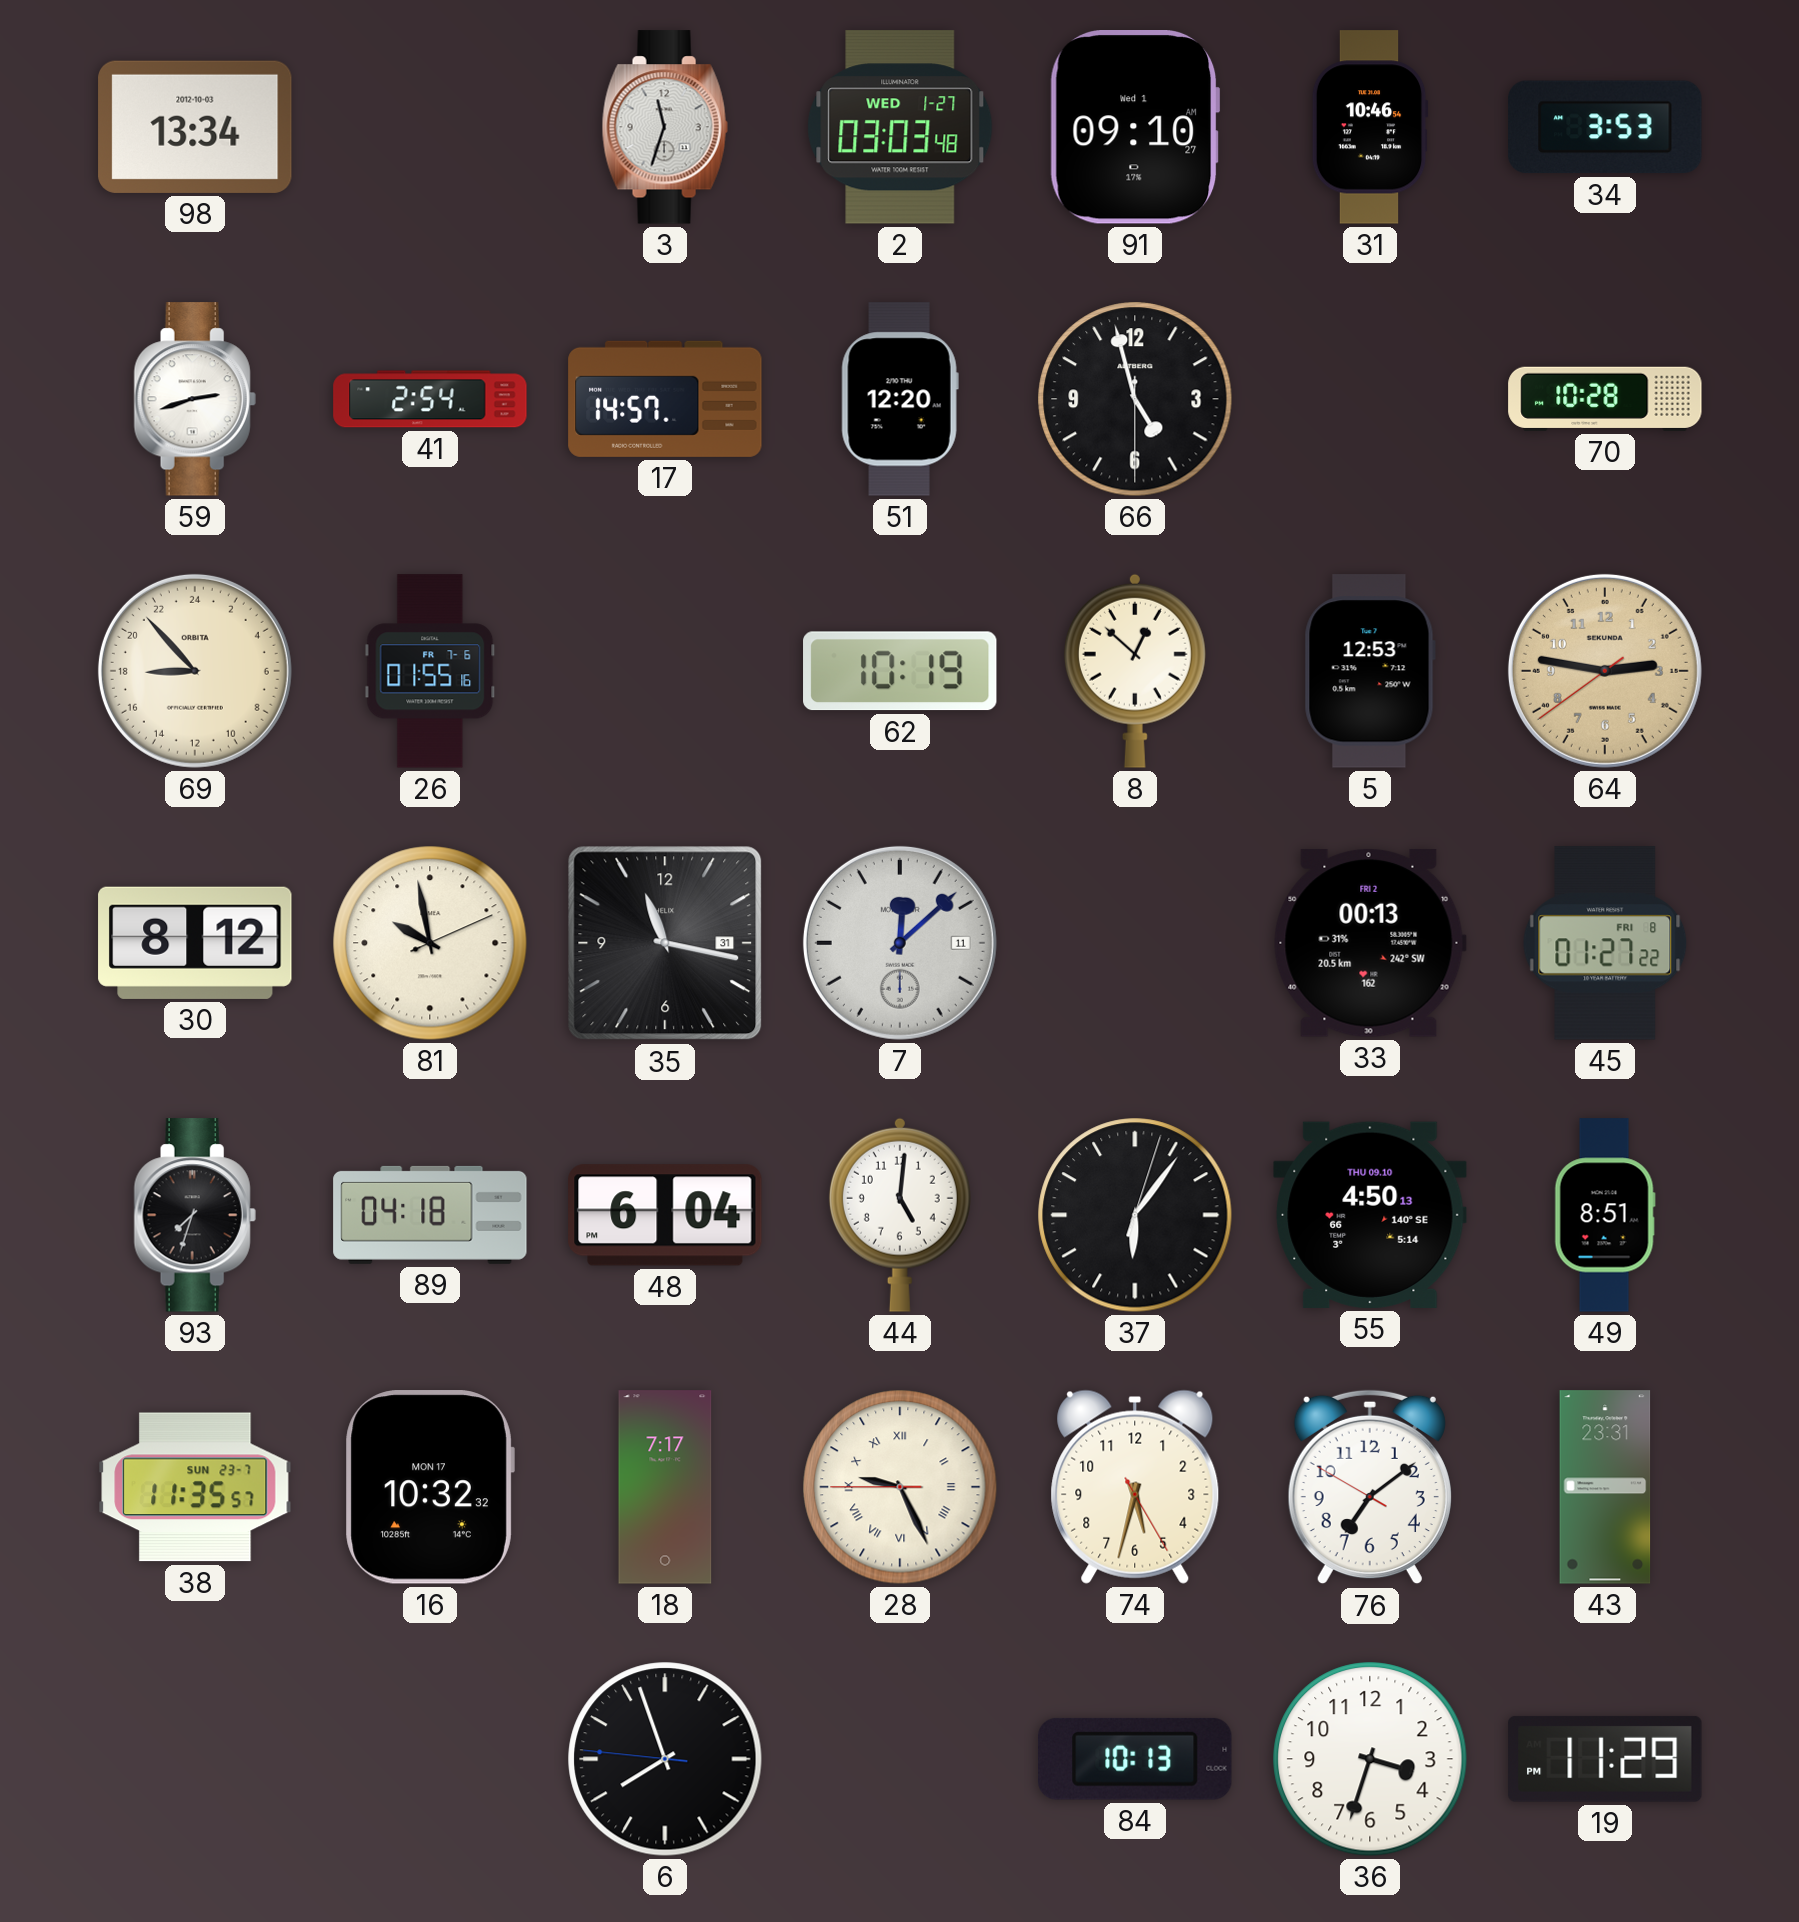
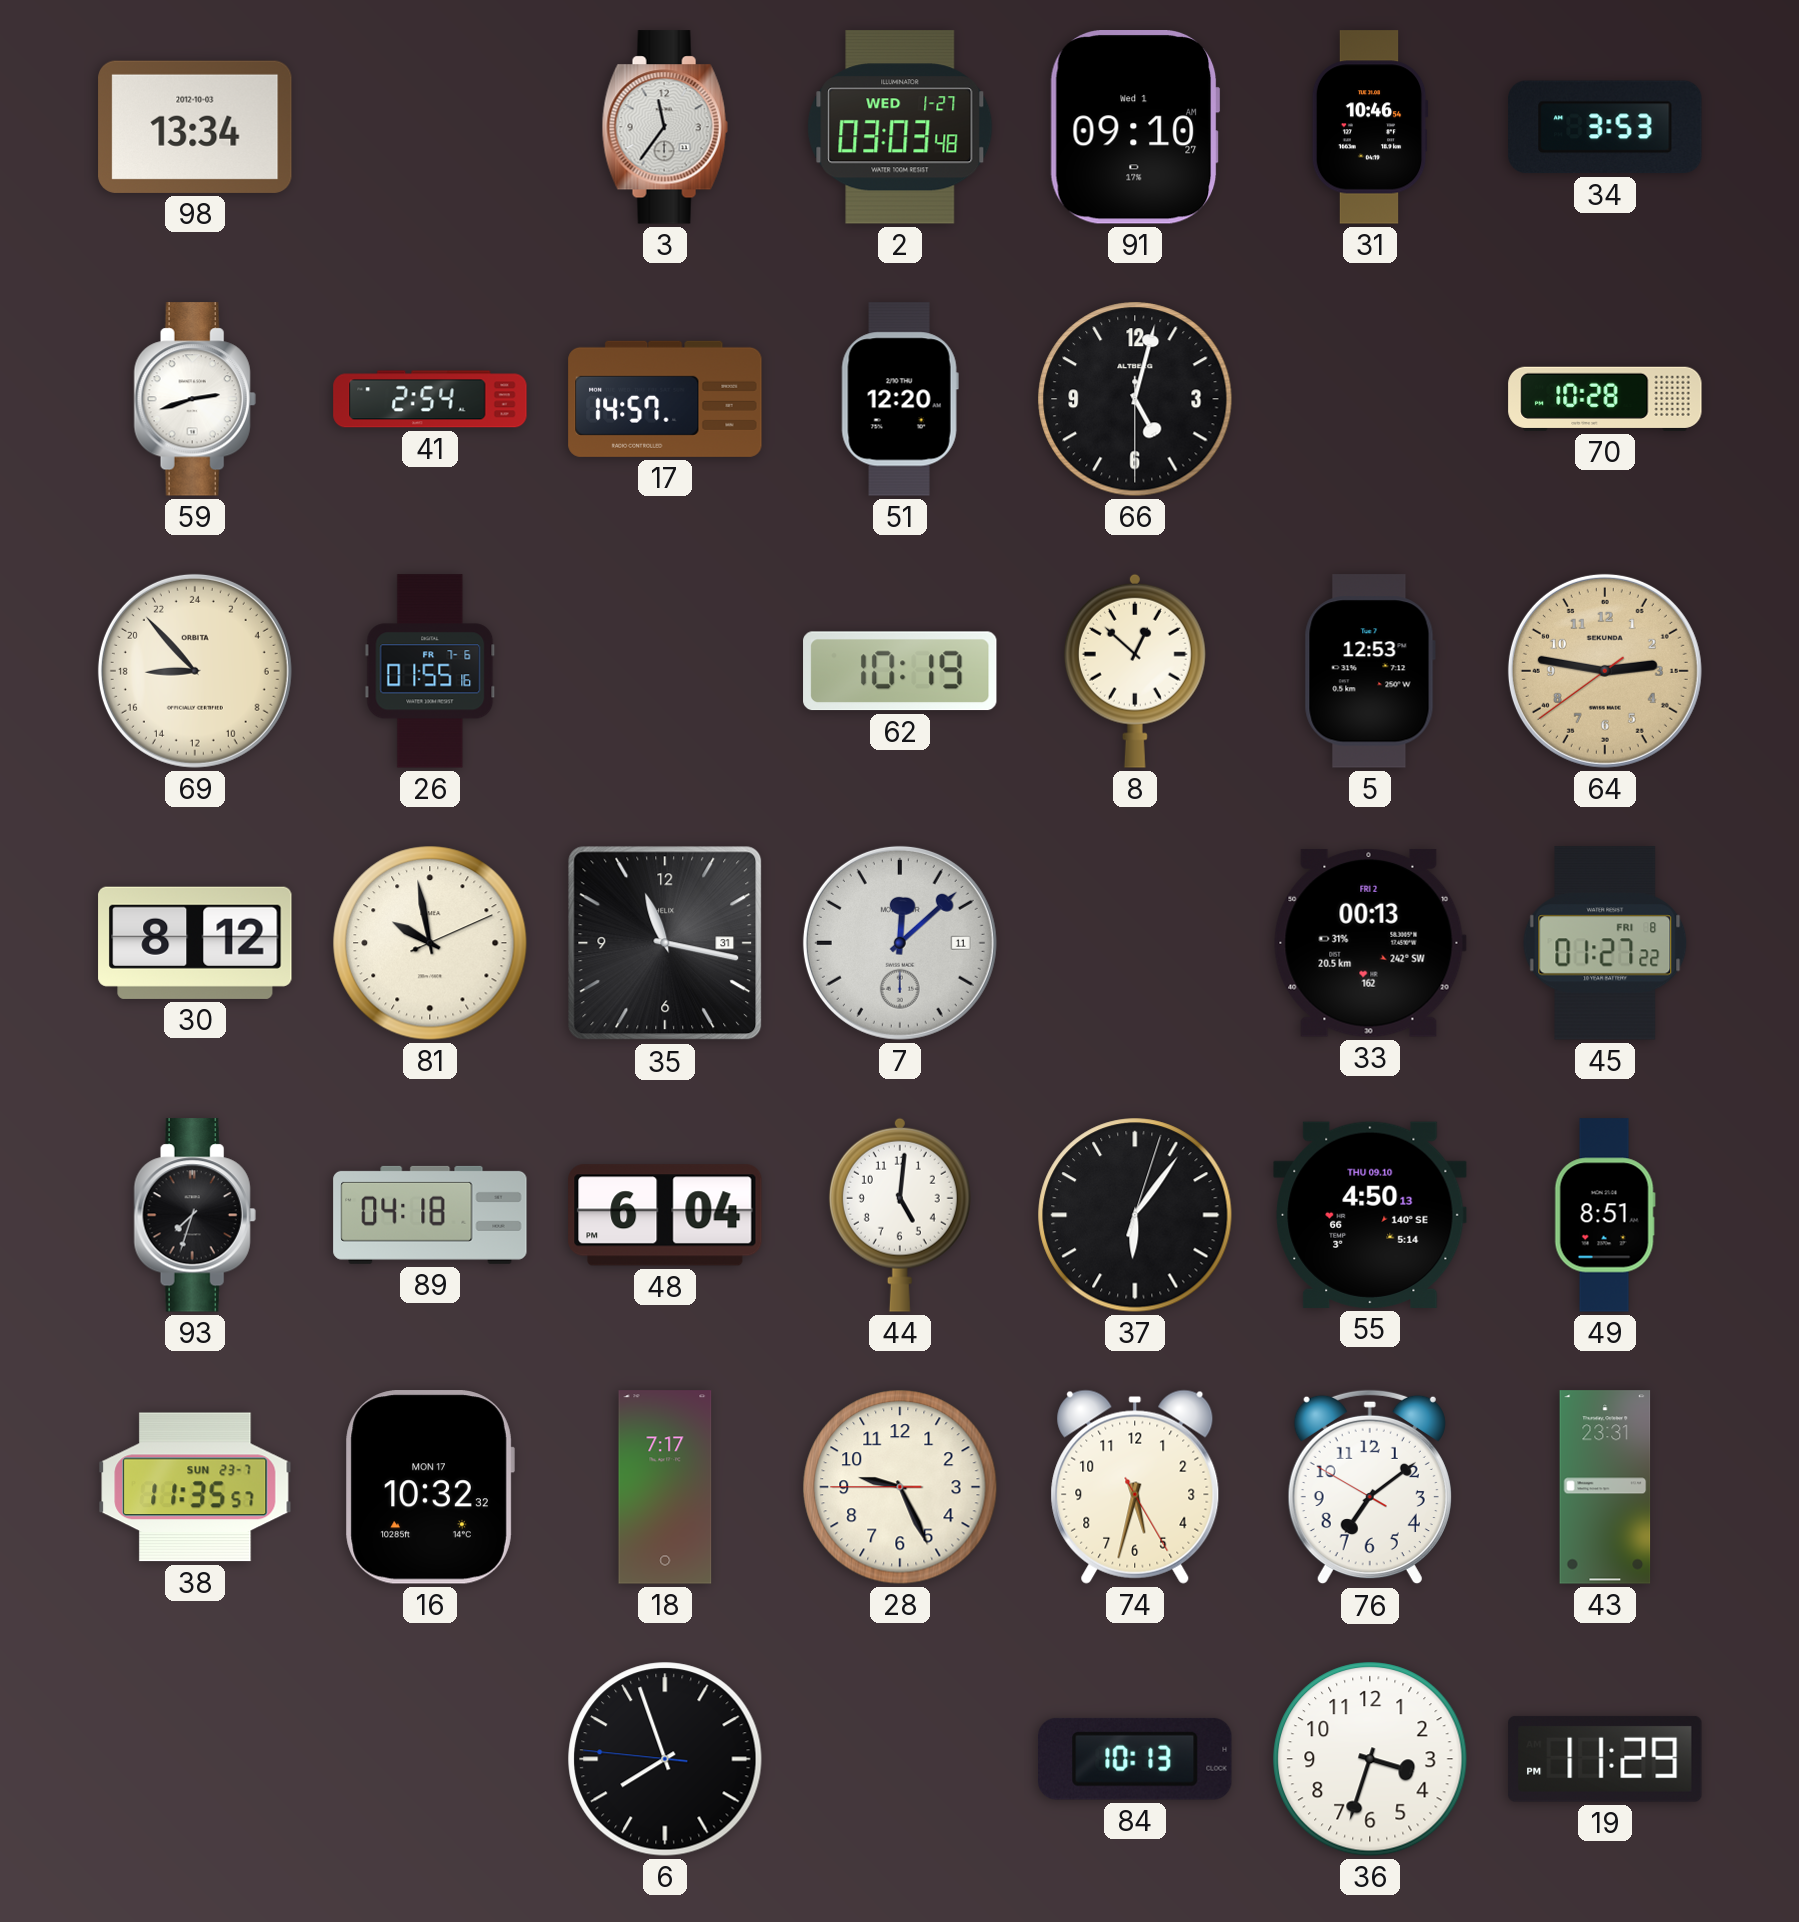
3: 11:33 -> 11:36 (665, 127)
66: 4:57 -> 5:02 (1135, 399)
28 numerals: Roman -> Arabic (900, 1487)
